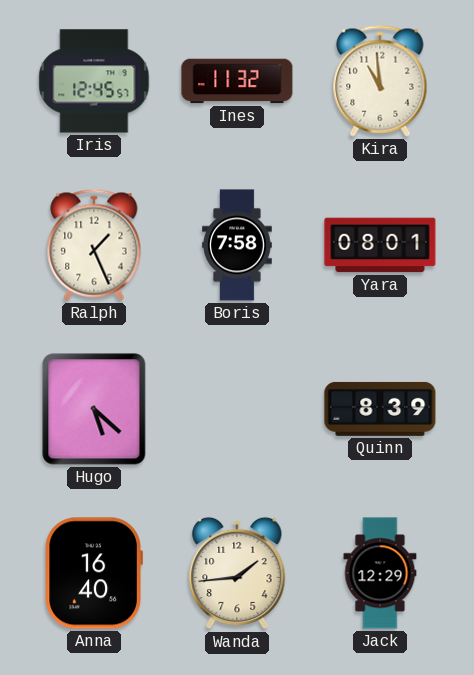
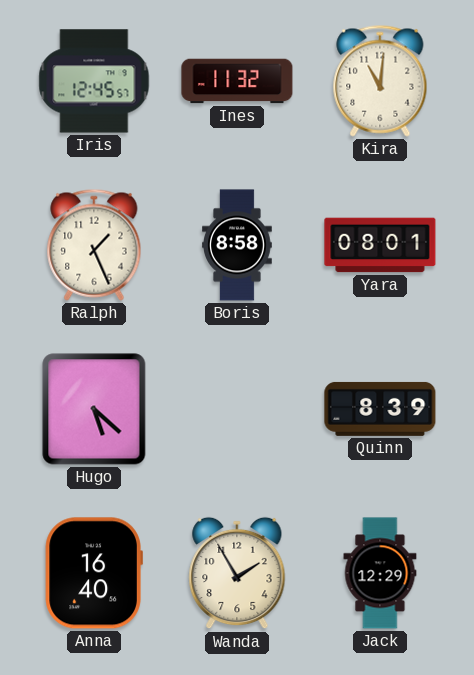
Kira: 10:59 -> 11:01 (380, 81)
Boris: 7:58 -> 8:58 (238, 245)
Wanda: 1:44 -> 1:55 (237, 573)
